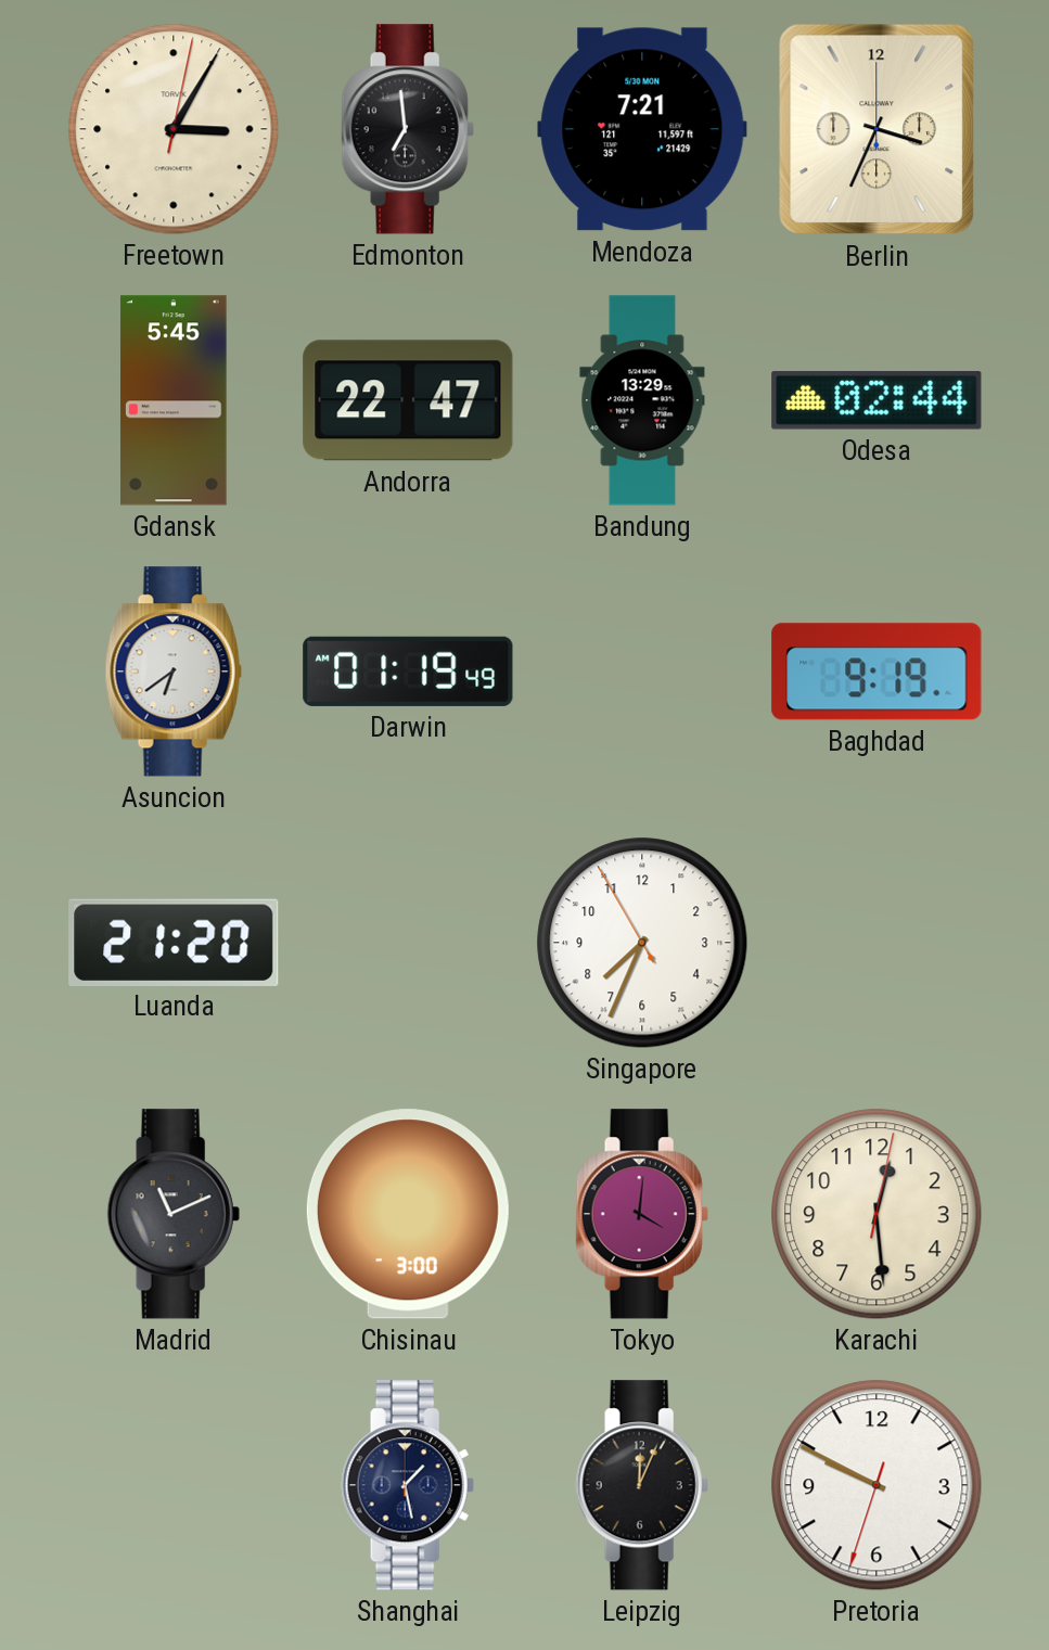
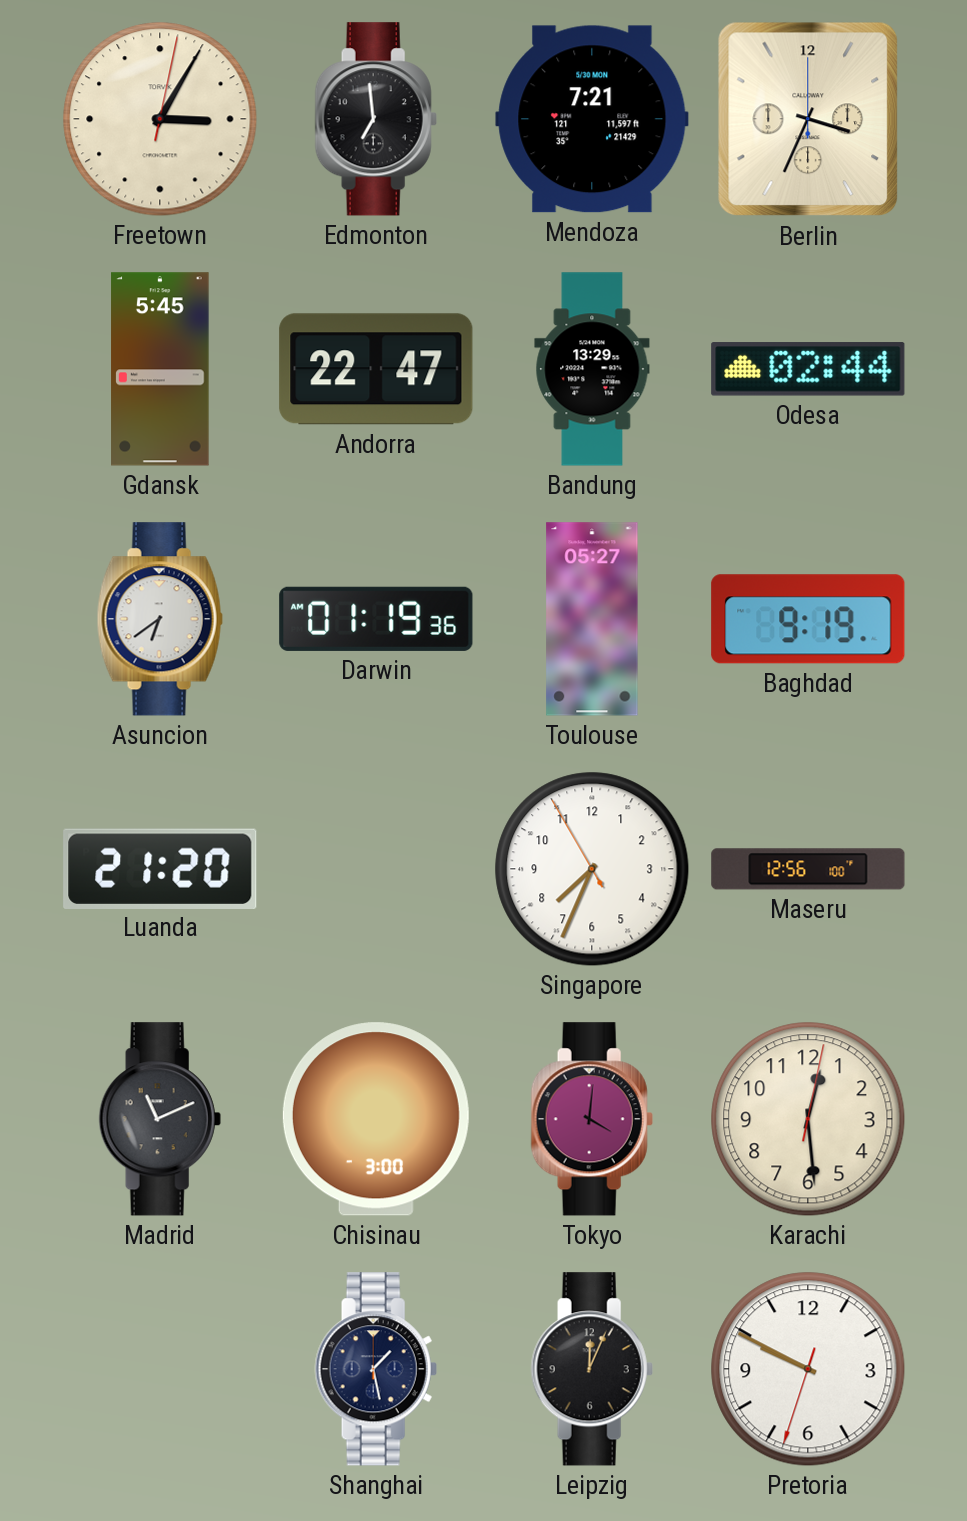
Darwin: 01:19:49 -> 01:19:36 (376, 619)
Toulouse: none -> 05:27 (592, 619)
Maseru: none -> 12:56 (808, 869)
